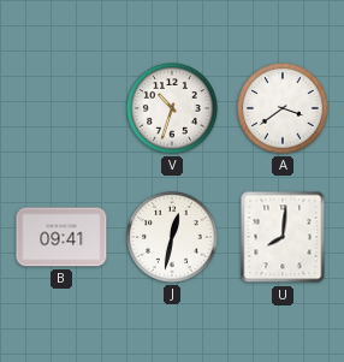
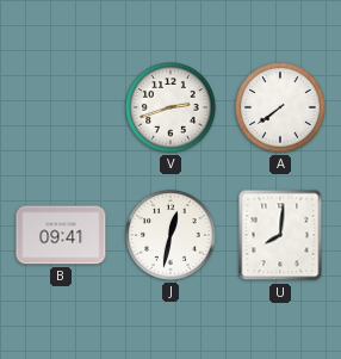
V: 10:33 -> 2:42 (170, 107)
A: 3:39 -> 7:39 (280, 107)
